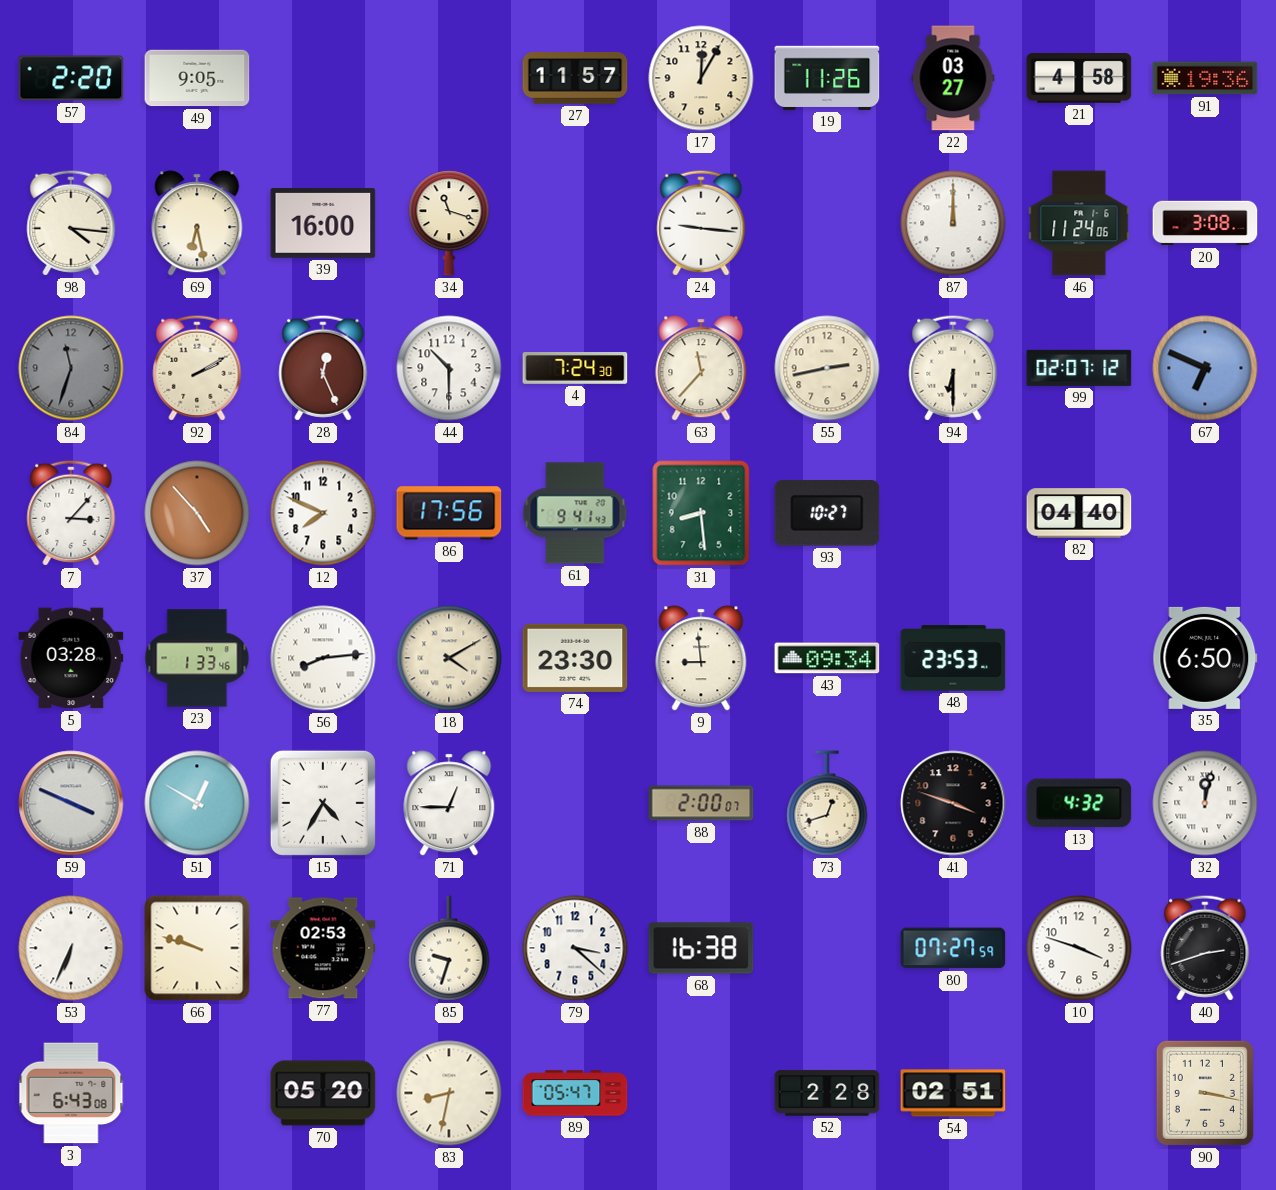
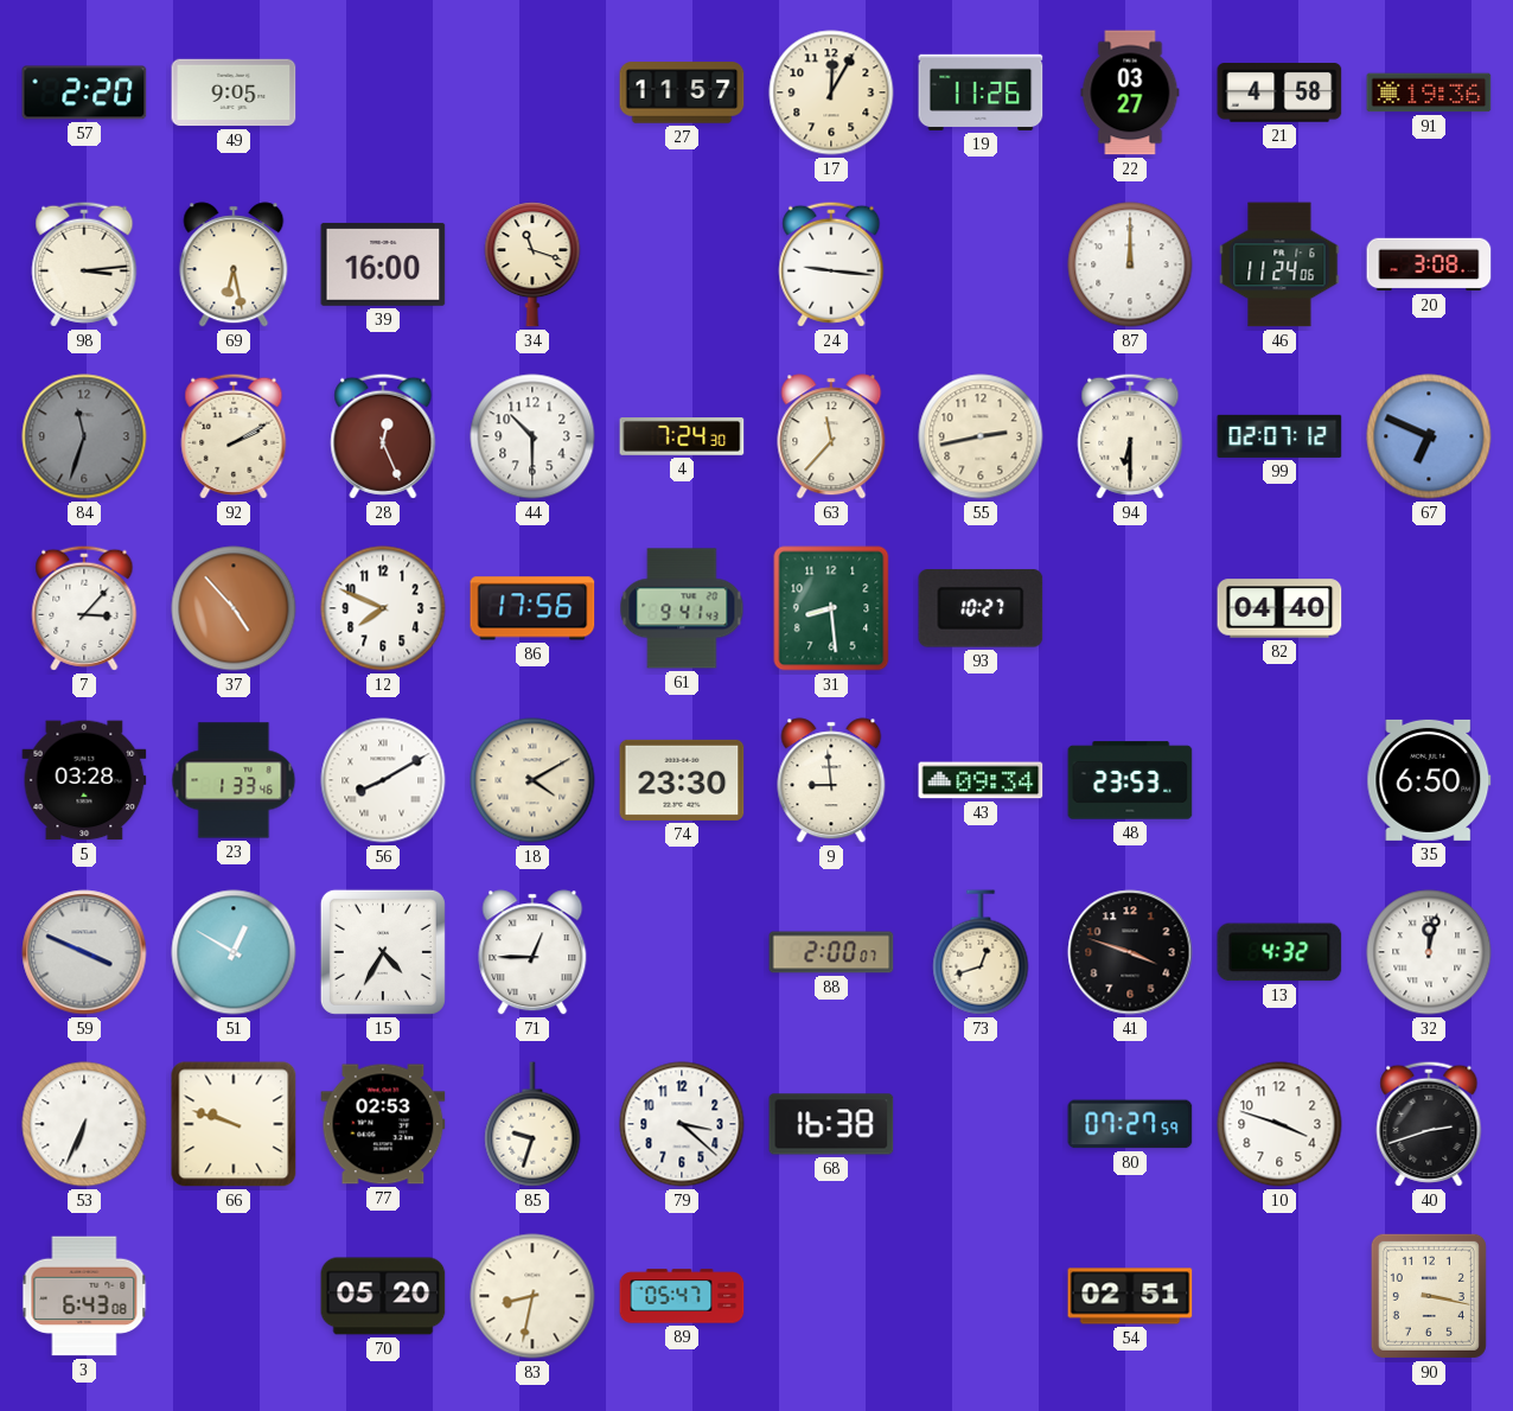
98: 4:16 -> 3:14 (84, 264)
56: 8:14 -> 8:10 (383, 780)
52: 2:28 -> none (827, 1093)
